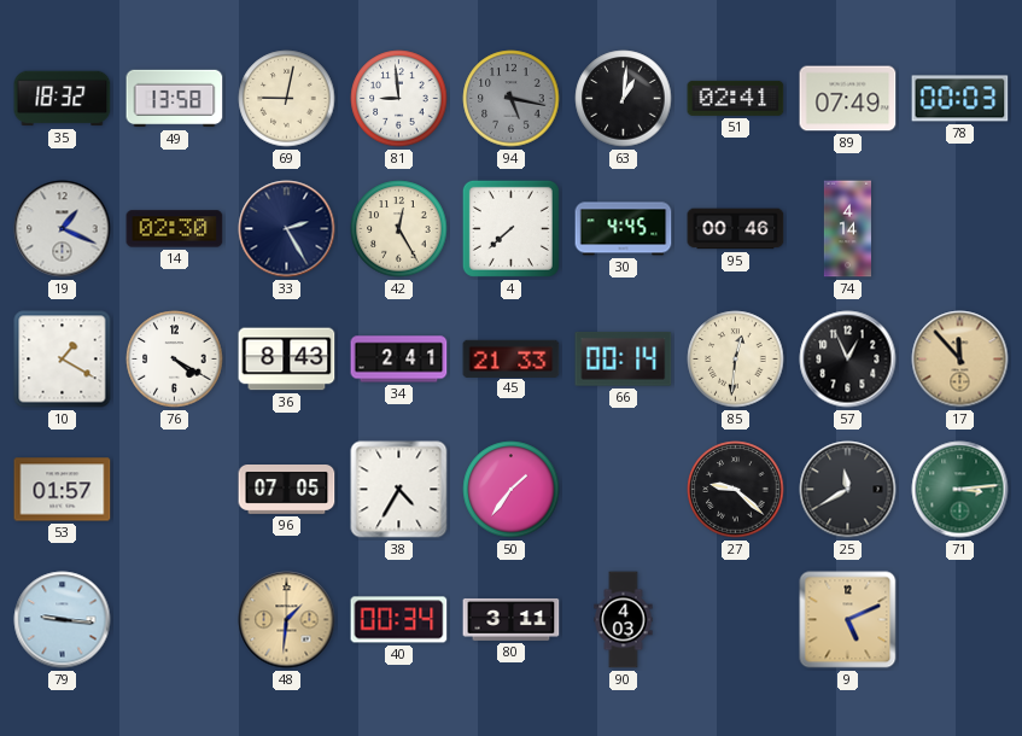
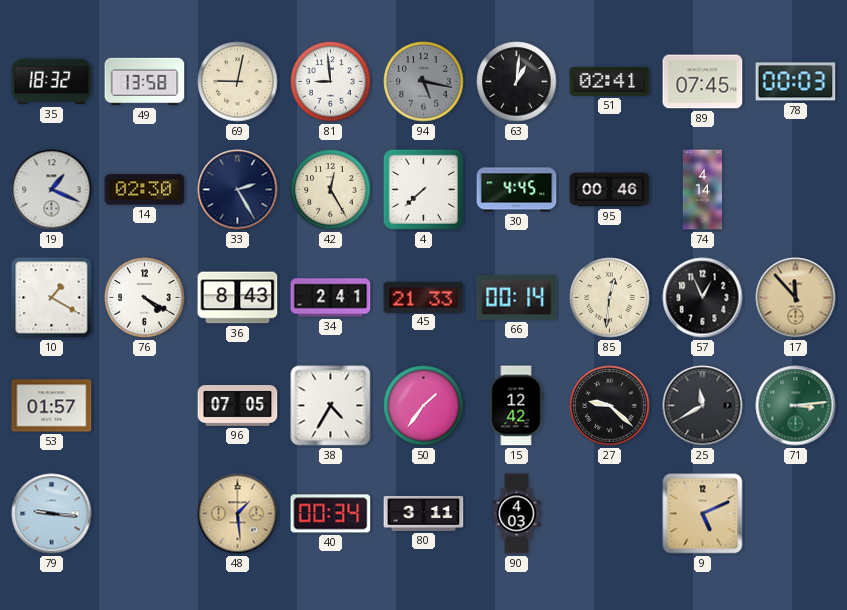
89: 07:49 -> 07:45 (703, 82)
15: none -> 12:42 (516, 406)
48: 1:31 -> 1:29 (238, 514)
